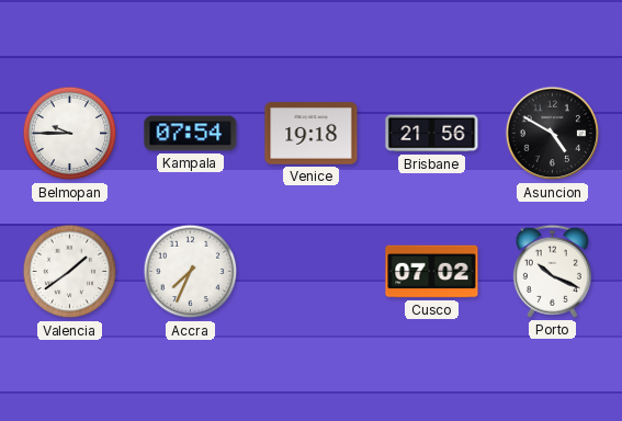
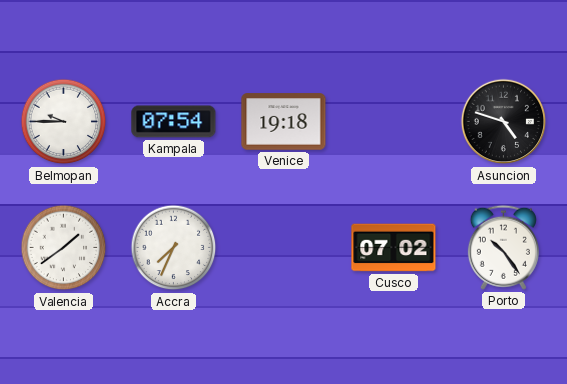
Brisbane: 21:56 -> none (432, 134)
Asuncion: 4:50 -> 4:48 (504, 122)
Porto: 10:19 -> 10:24 (503, 247)
